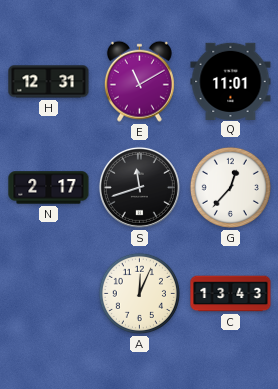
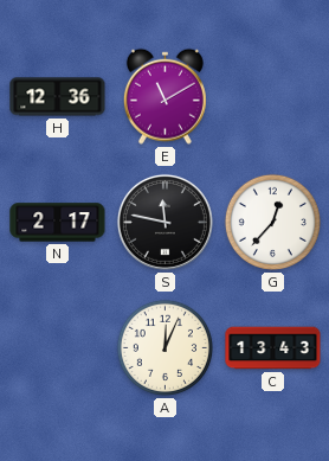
H: 12:31 -> 12:36 (58, 97)
Q: 11:01 -> none (231, 81)
S: 11:42 -> 11:47 (164, 222)
